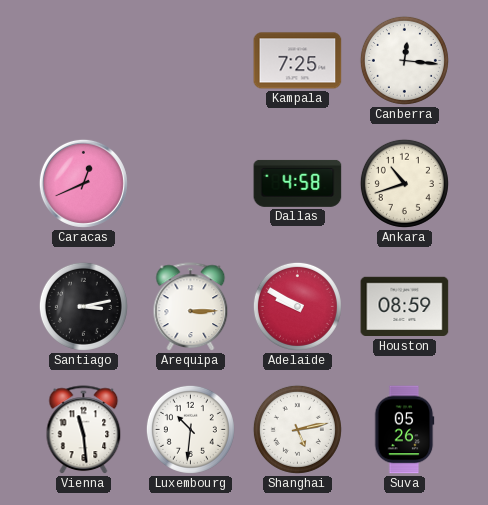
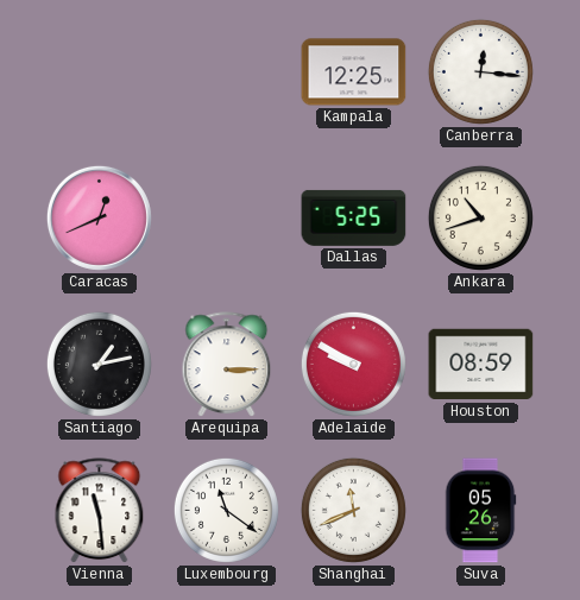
Kampala: 7:25 -> 12:25 (354, 72)
Dallas: 4:58 -> 5:25 (354, 217)
Santiago: 3:13 -> 1:13 (99, 364)
Luxembourg: 10:31 -> 11:21 (226, 510)
Shanghai: 5:13 -> 11:41 (353, 510)
